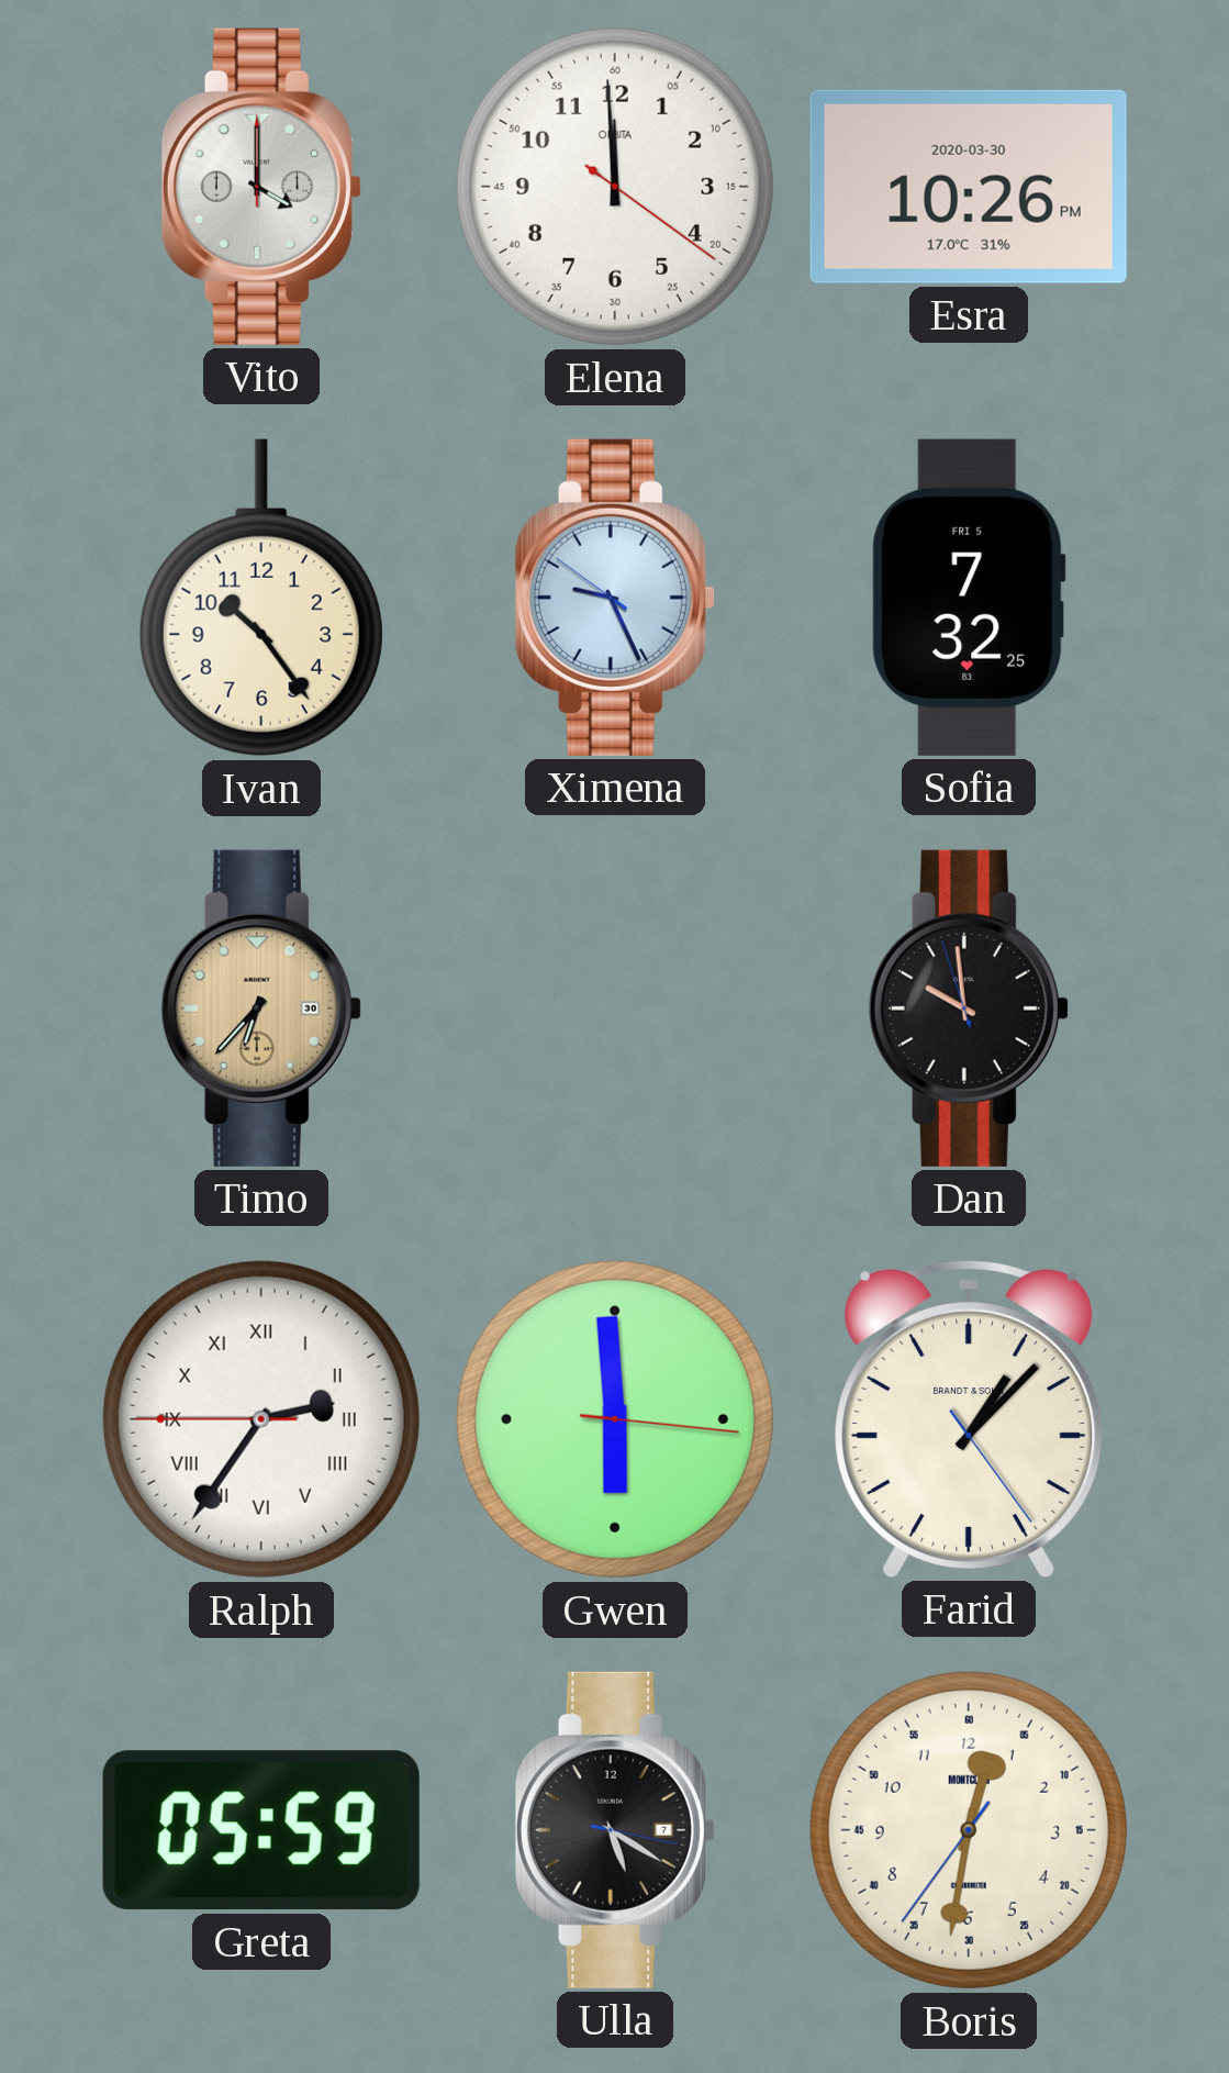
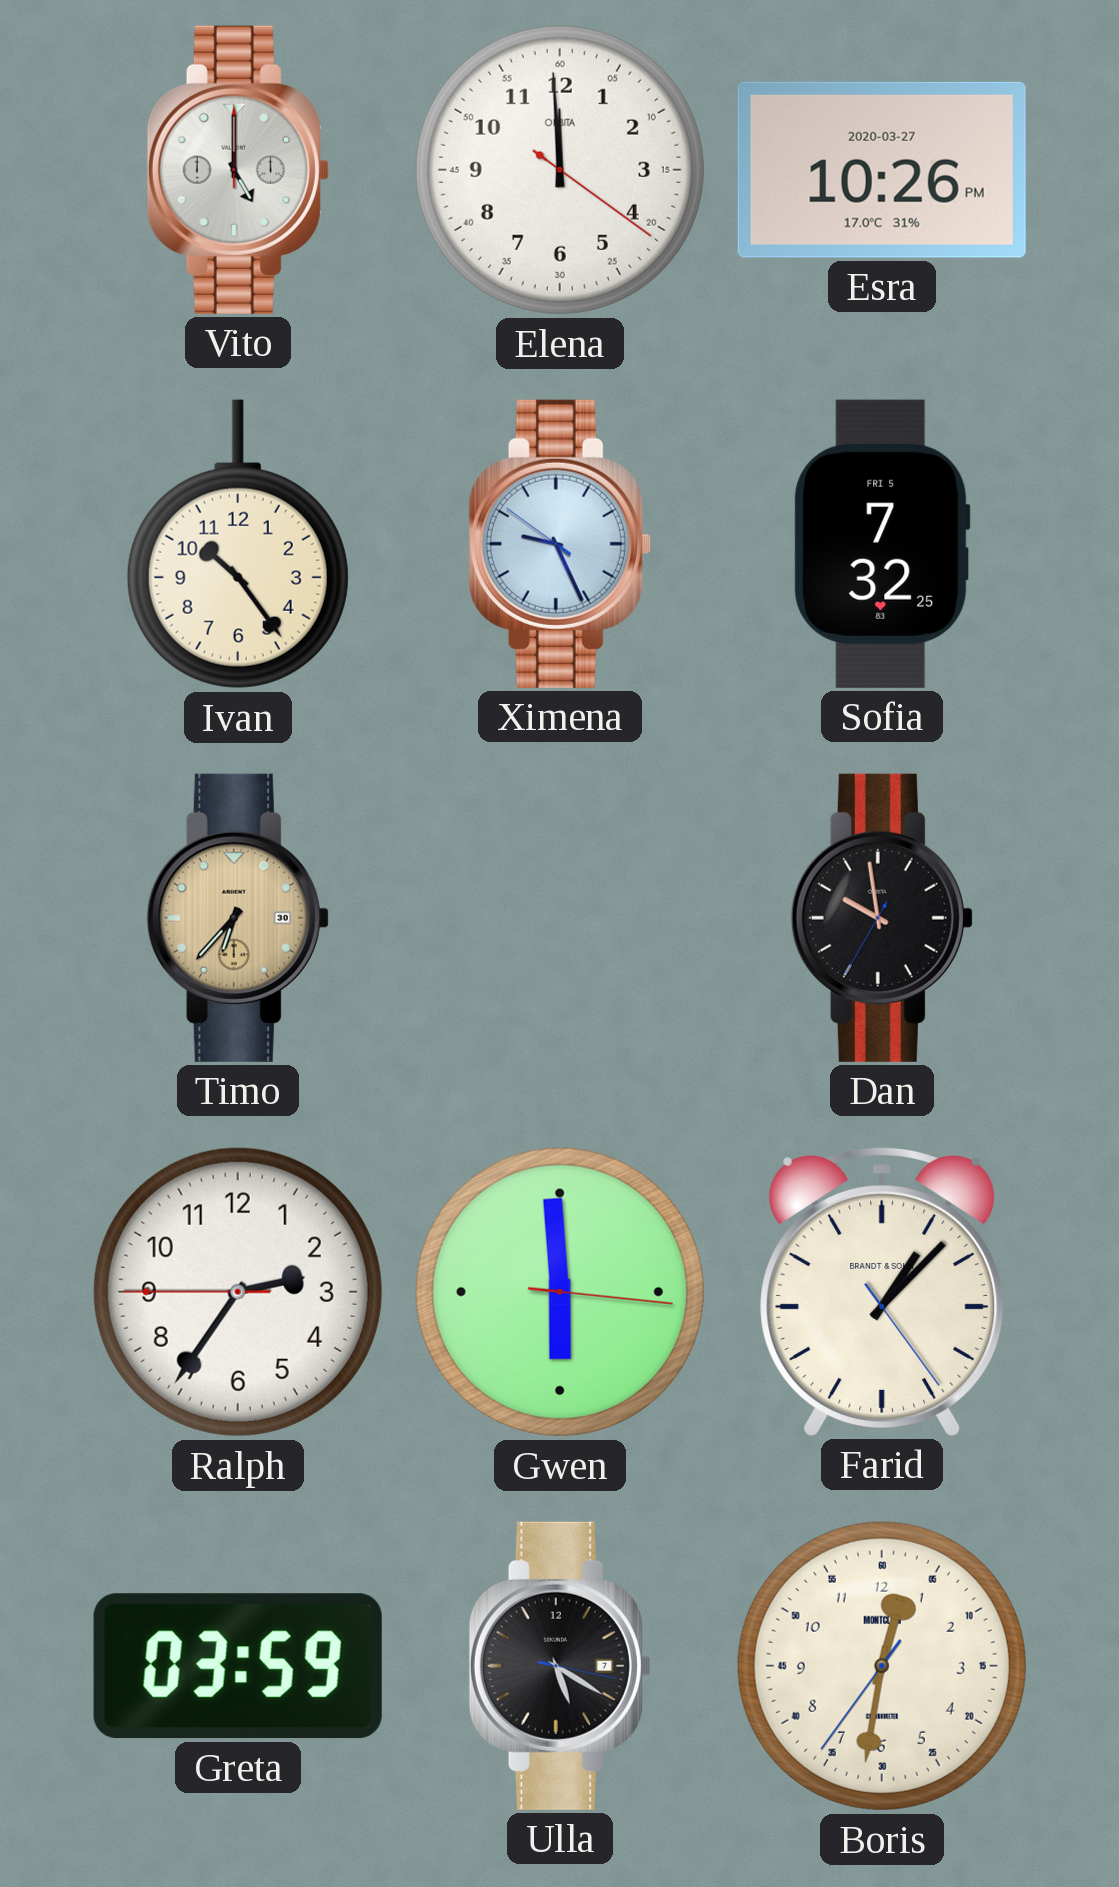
Vito: 4:00 -> 5:00 (238, 170)
Esra date: 2020-03-30 -> 2020-03-27 (882, 170)
Dan: 9:58:57 -> 9:58:35 (882, 918)
Ralph numerals: Roman -> Arabic (238, 1292)
Greta: 05:59 -> 03:59 (238, 1666)
